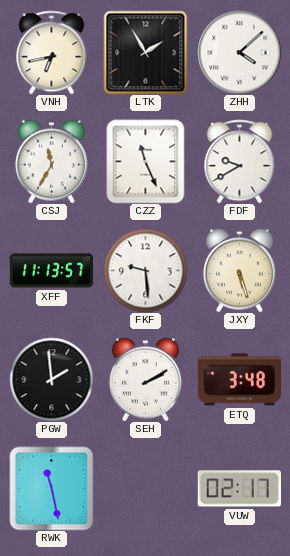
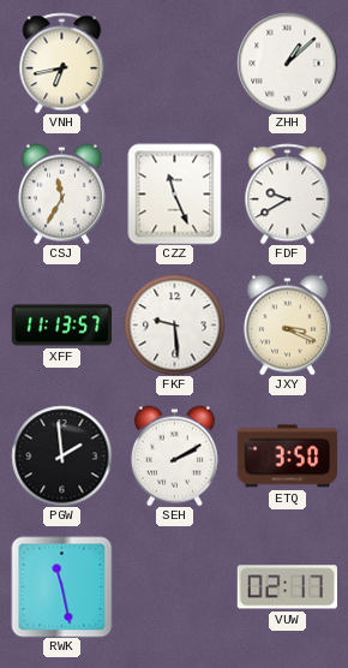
LTK: 1:55 -> none (145, 52)
ZHH: 4:08 -> 1:08 (287, 62)
JXY: 5:27 -> 3:19 (287, 324)
ETQ: 3:48 -> 3:50 (287, 457)
